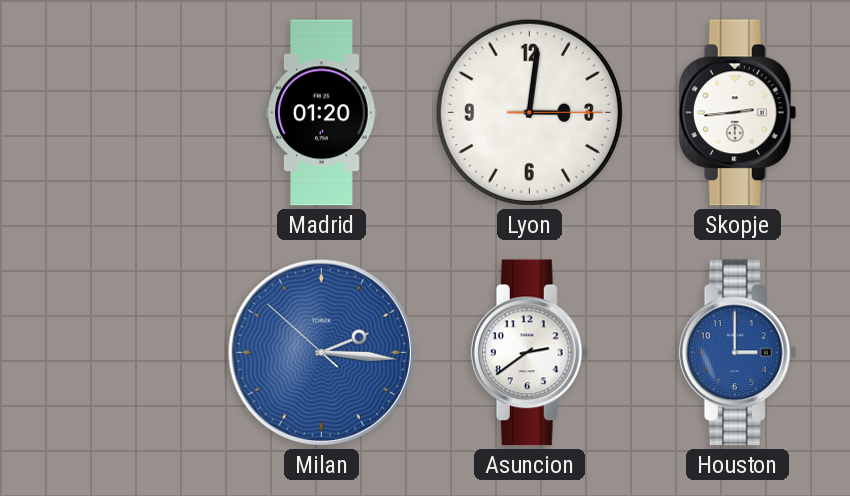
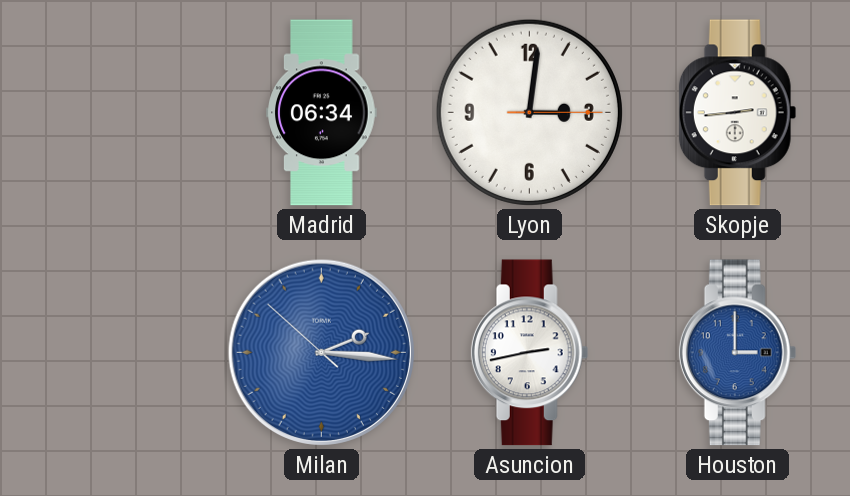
Madrid: 01:20 -> 06:34 (322, 113)
Asuncion: 2:39 -> 2:43 (530, 353)
